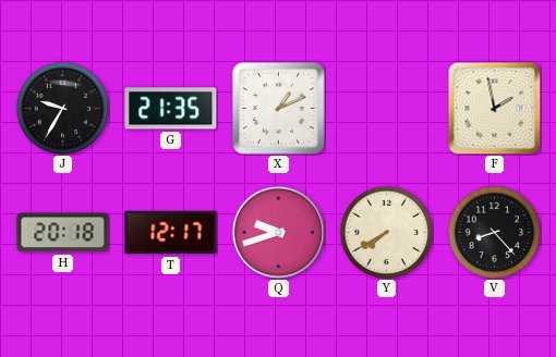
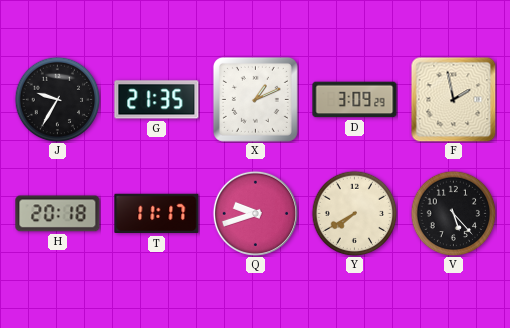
D: none -> 3:09 (355, 100)
T: 12:17 -> 11:17 (157, 214)
V: 8:23 -> 5:23 (453, 213)
